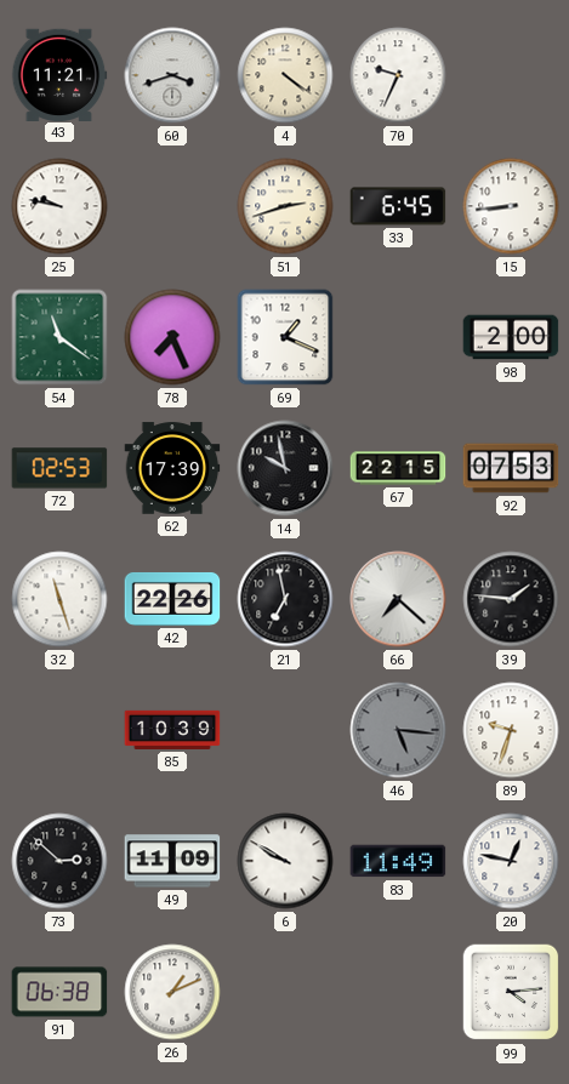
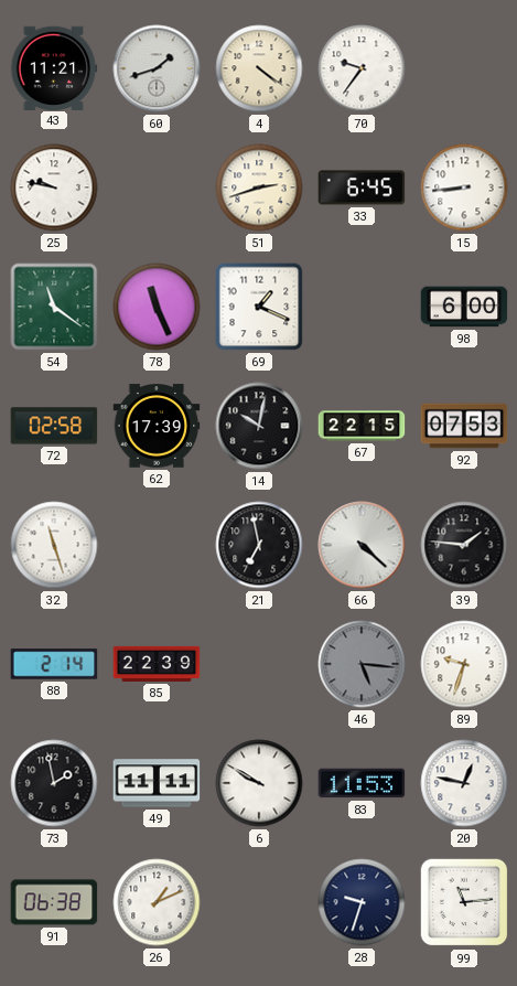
60: 3:42 -> 1:42 (157, 68)
70: 9:34 -> 9:36 (362, 68)
78: 7:26 -> 11:26 (157, 307)
98: 2:00 -> 6:00 (464, 307)
72: 02:53 -> 02:58 (54, 426)
14: 9:58 -> 10:02 (259, 426)
42: 22:26 -> none (172, 599)
66: 7:22 -> 4:22 (362, 545)
88: none -> 2:14 (54, 664)
85: 10:39 -> 22:39 (157, 664)
73: 2:52 -> 1:58 (54, 783)
49: 11:09 -> 11:11 (157, 783)
83: 11:49 -> 11:53 (362, 783)
28: none -> 9:33 (362, 902)
99: 4:14 -> 11:14 (464, 902)
